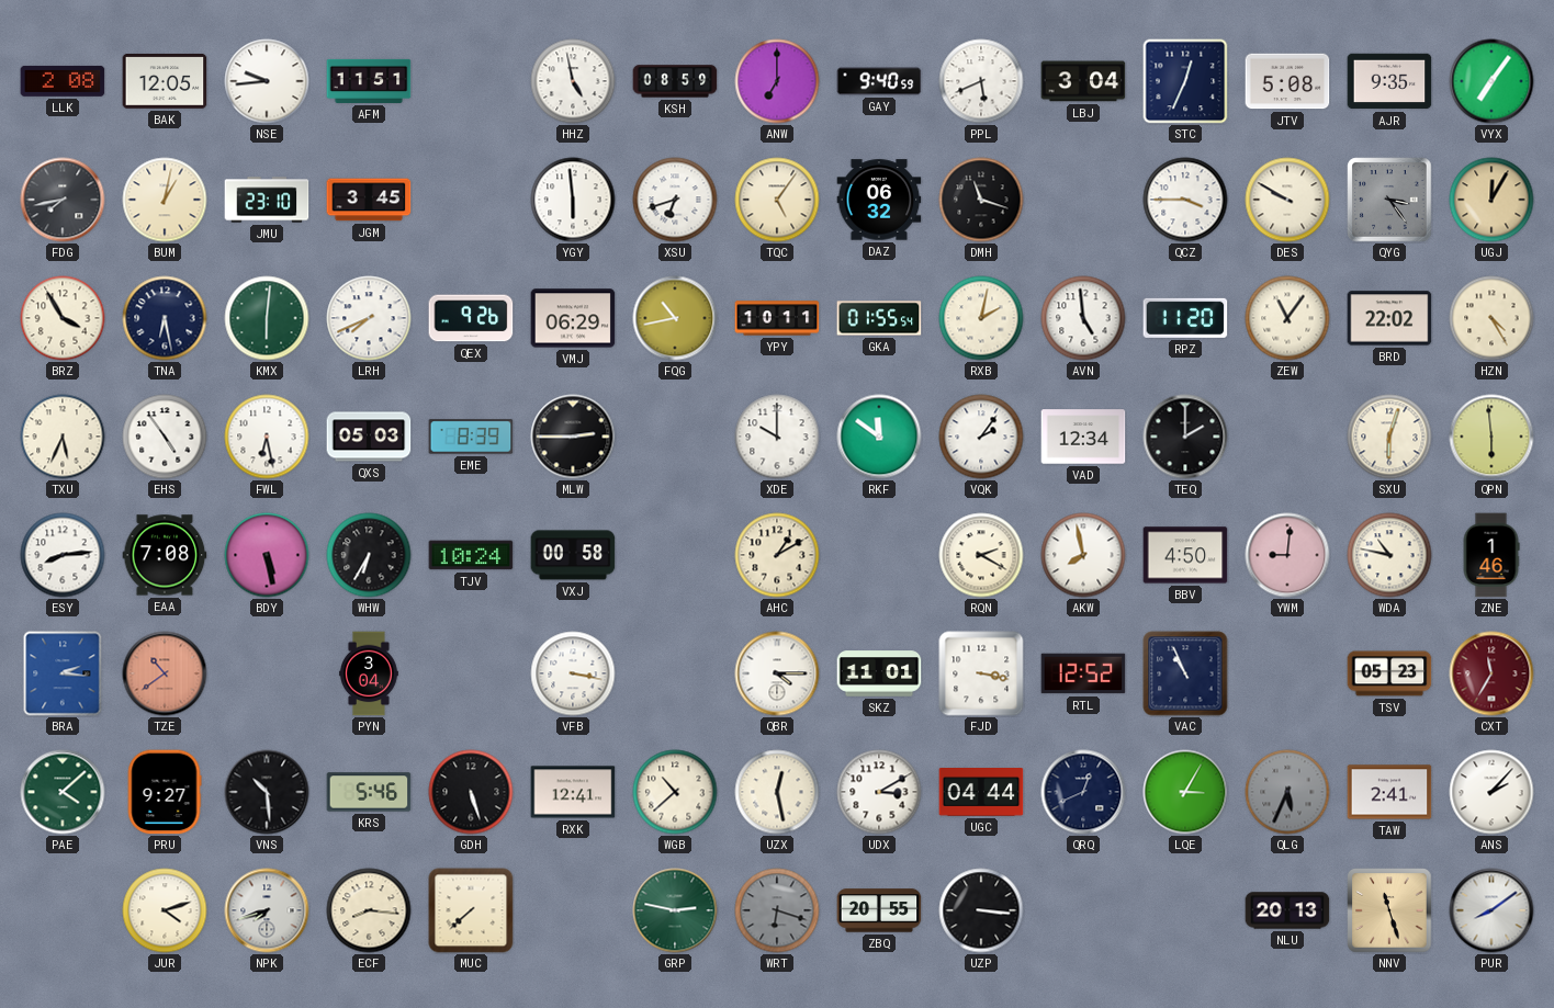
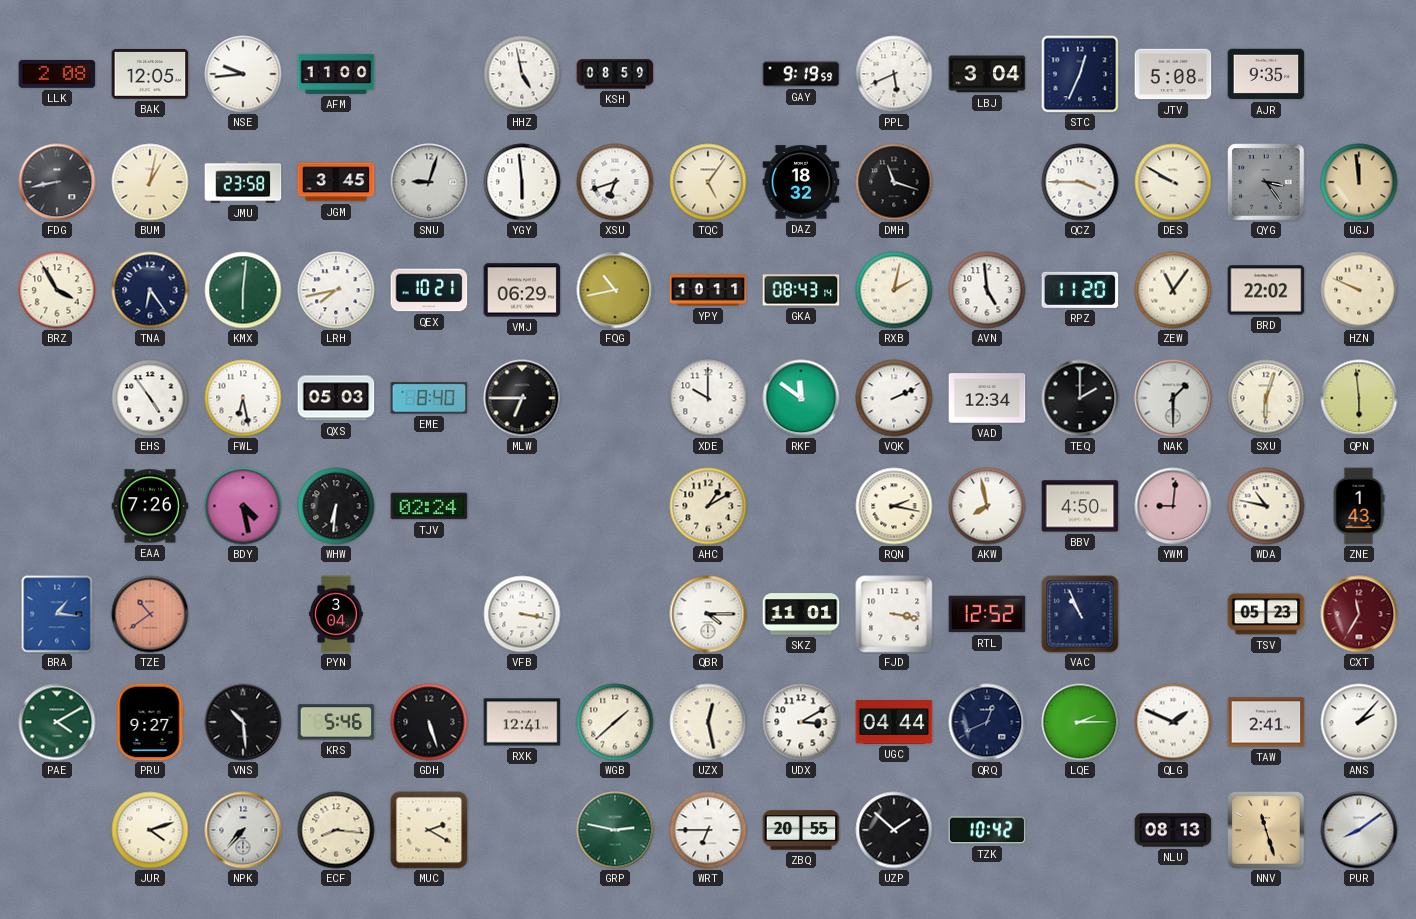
AFM: 11:51 -> 11:00 (336, 74)
ANW: 7:00 -> none (777, 81)
GAY: 9:40 -> 9:19 (801, 74)
VYX: 7:06 -> none (1491, 81)
FDG: 7:43 -> 8:43 (57, 182)
JMU: 23:10 -> 23:58 (243, 182)
SNU: none -> 9:03 (429, 182)
DAZ: 06:32 -> 18:32 (801, 182)
UGJ: 12:05 -> 11:59 (1359, 182)
TNA: 6:28 -> 6:24 (150, 290)
LRH: 7:41 -> 7:43 (336, 290)
QEX: 9:26 -> 10:21 (429, 290)
GKA: 01:55 -> 08:43 (801, 290)
HZN: 4:25 -> 9:49 (1359, 290)
TXU: 5:34 -> none (63, 437)
EME: 8:39 -> 8:40 (429, 398)
MLW: 2:45 -> 6:45 (522, 398)
VQK: 2:06 -> 2:11 (894, 398)
NAK: none -> 1:30 (1173, 398)
ESY: 8:14 -> none (63, 555)
EAA: 7:08 -> 7:26 (150, 506)
BDY: 5:28 -> 4:28 (243, 506)
WHW: 6:35 -> 6:31 (336, 506)
TJV: 10:24 -> 02:24 (429, 506)
VXJ: 00:58 -> none (573, 555)
RQN: 2:20 -> 2:17 (894, 506)
ZNE: 1:46 -> 1:43 (1359, 506)
BRA: 2:16 -> 1:16 (57, 614)
PAE: 4:08 -> 4:10 (57, 722)
WGB: 10:38 -> 1:38 (615, 722)
LQE: 3:05 -> 2:15 (1080, 722)
QLG: 5:34 -> 1:49 (1173, 722)
QLG dial: grey -> white (1173, 722)
NPK: 7:42 -> 7:37 (243, 830)
MUC: 7:38 -> 2:20 (429, 830)
WRT: 6:18 -> 6:45 (708, 830)
WRT dial: grey -> white (708, 830)
UZP: 3:16 -> 1:52 (894, 830)
TZK: none -> 10:42 (987, 830)
NLU: 20:13 -> 08:13 (1173, 830)
